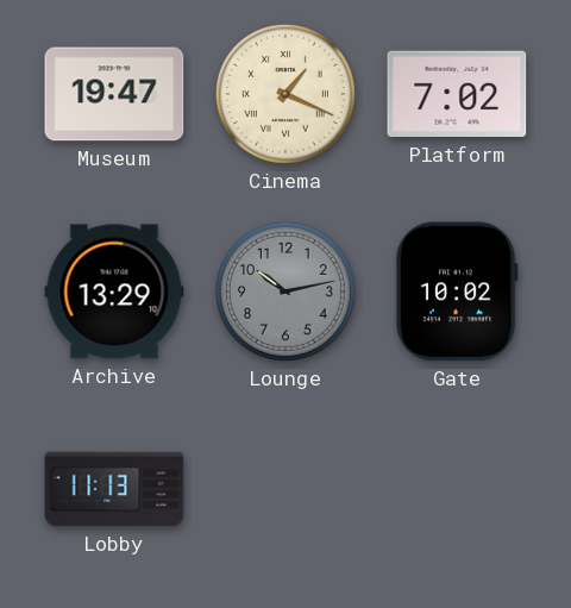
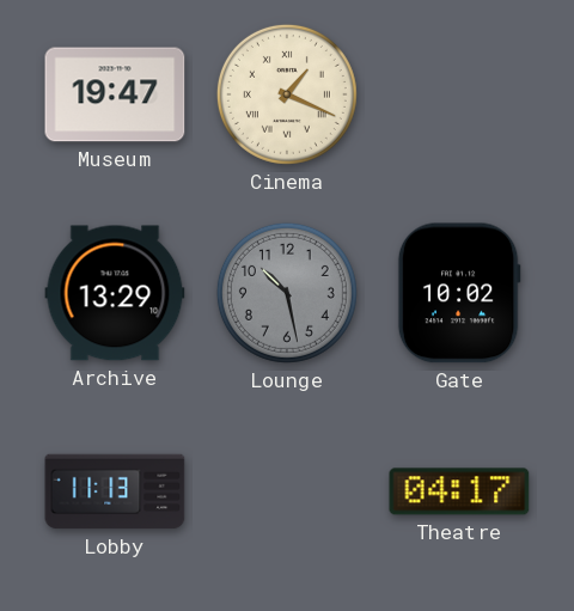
Platform: 7:02 -> none (457, 94)
Lounge: 10:13 -> 10:28 (287, 293)
Theatre: none -> 04:17 (459, 491)
